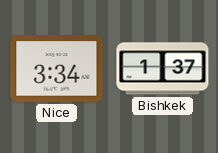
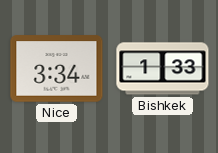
Bishkek: 1:37 -> 1:33 (163, 69)
